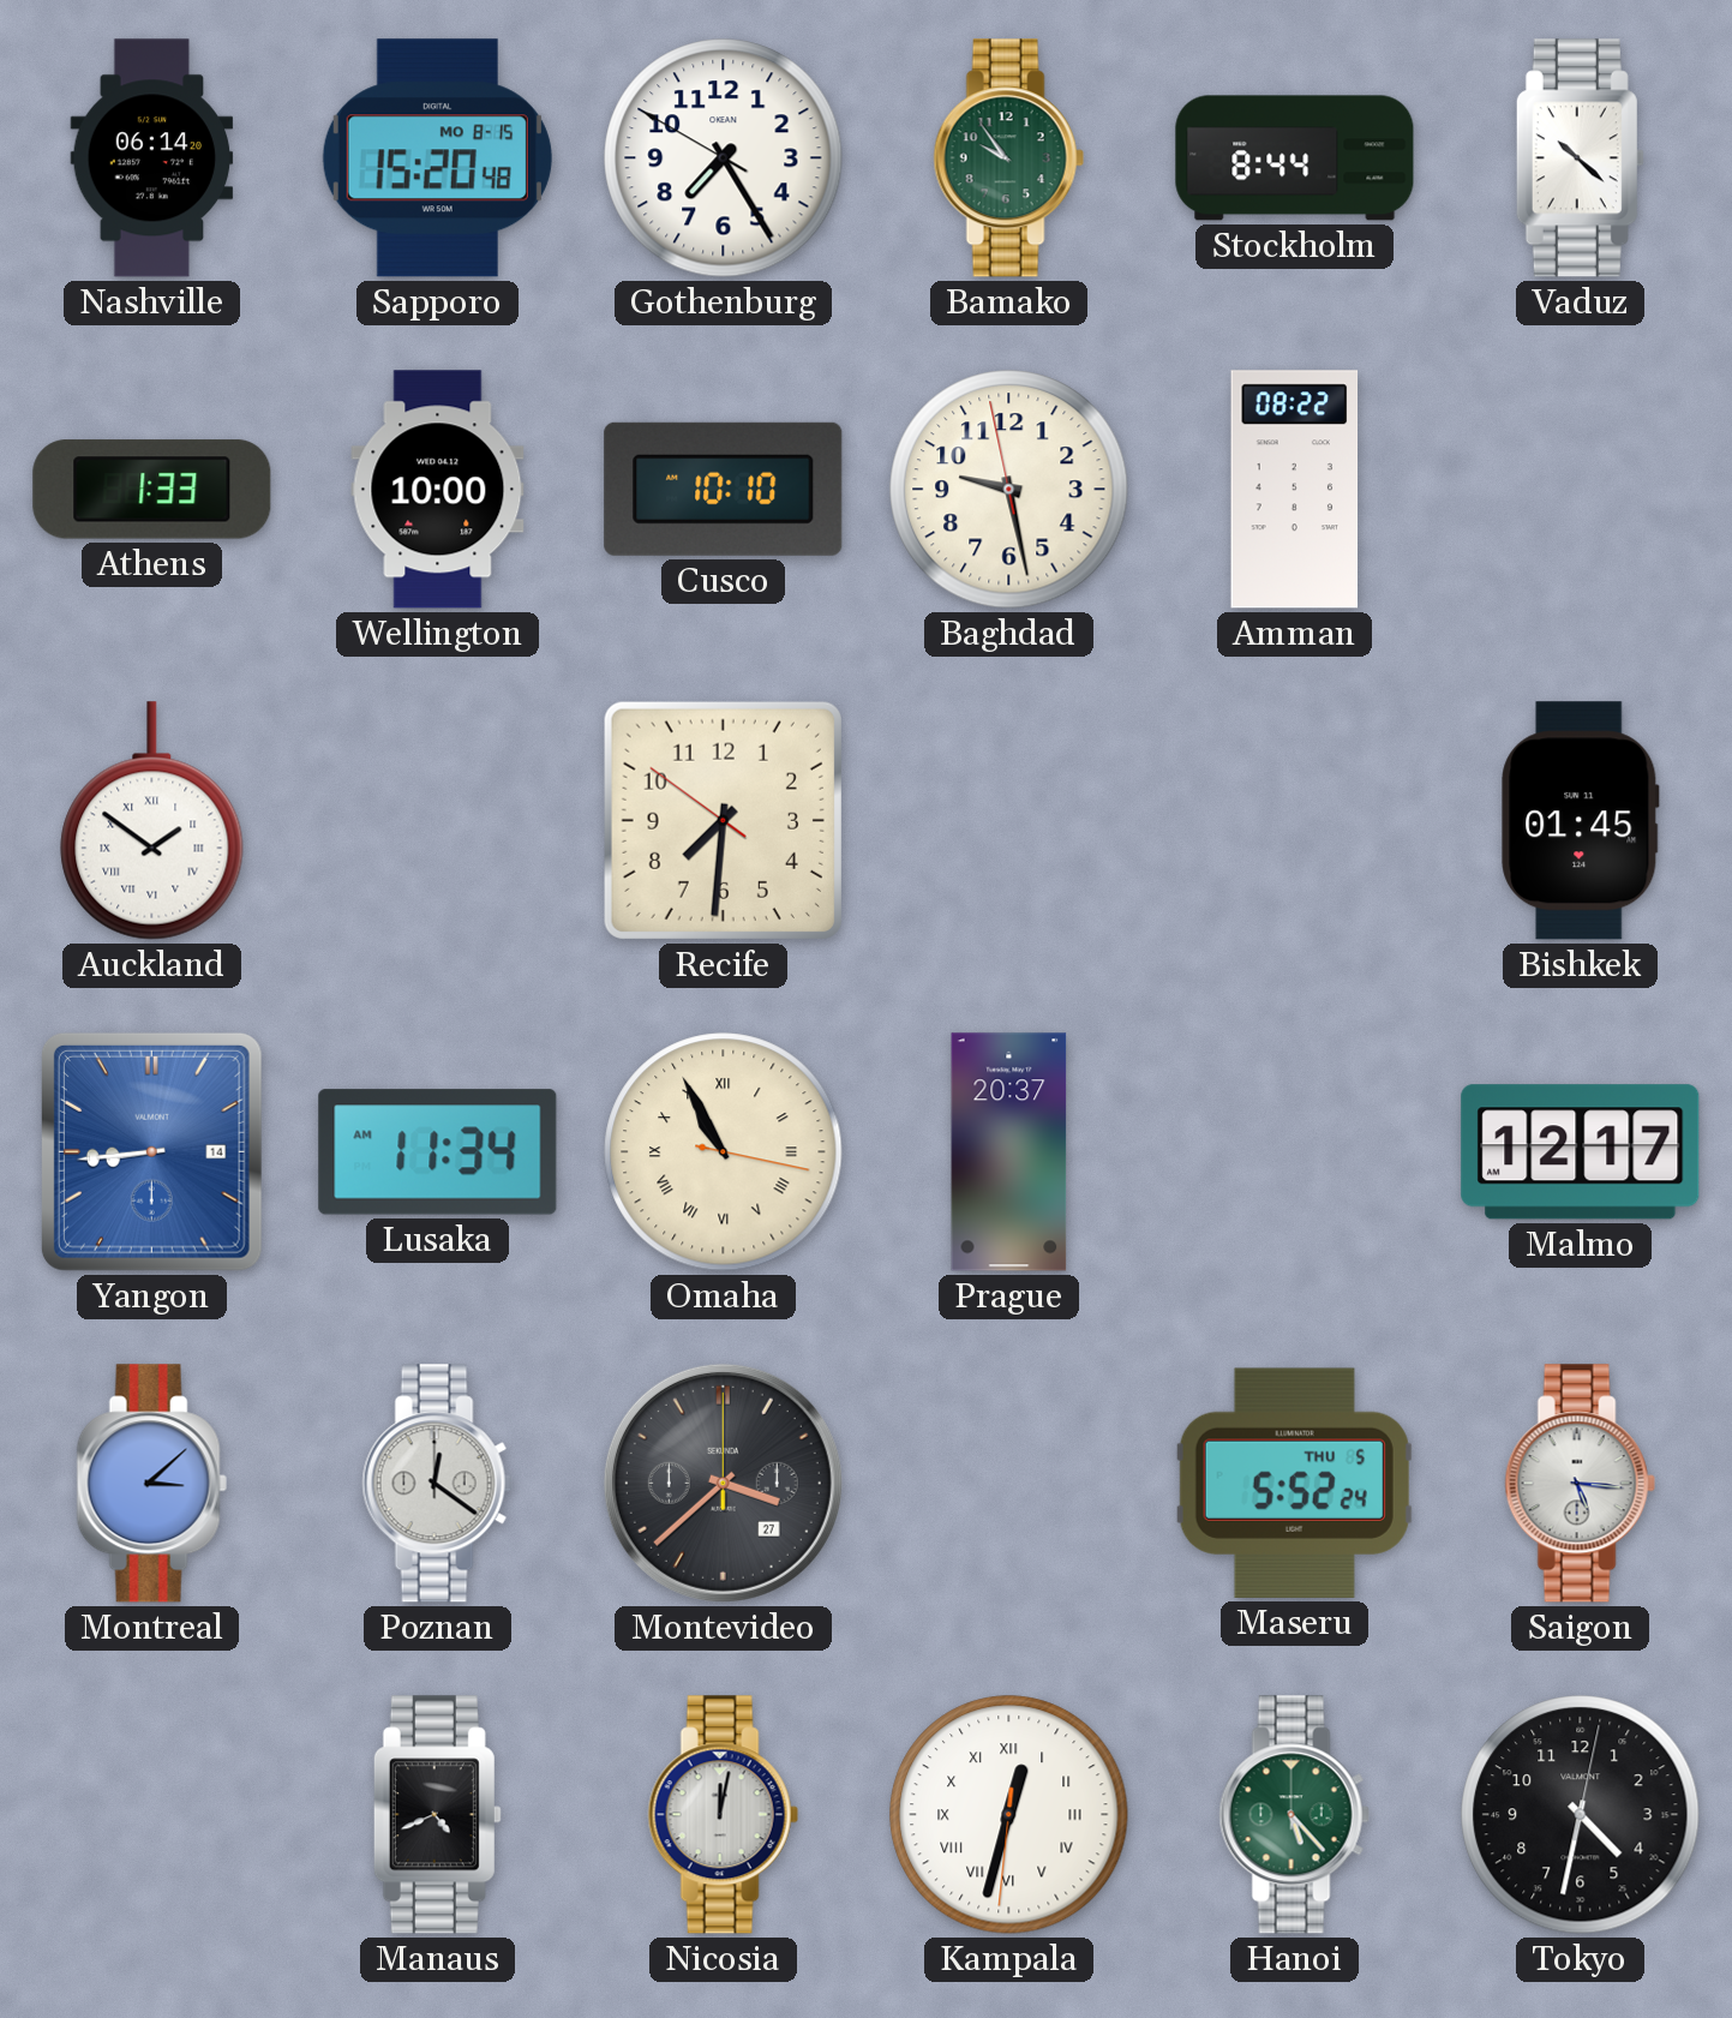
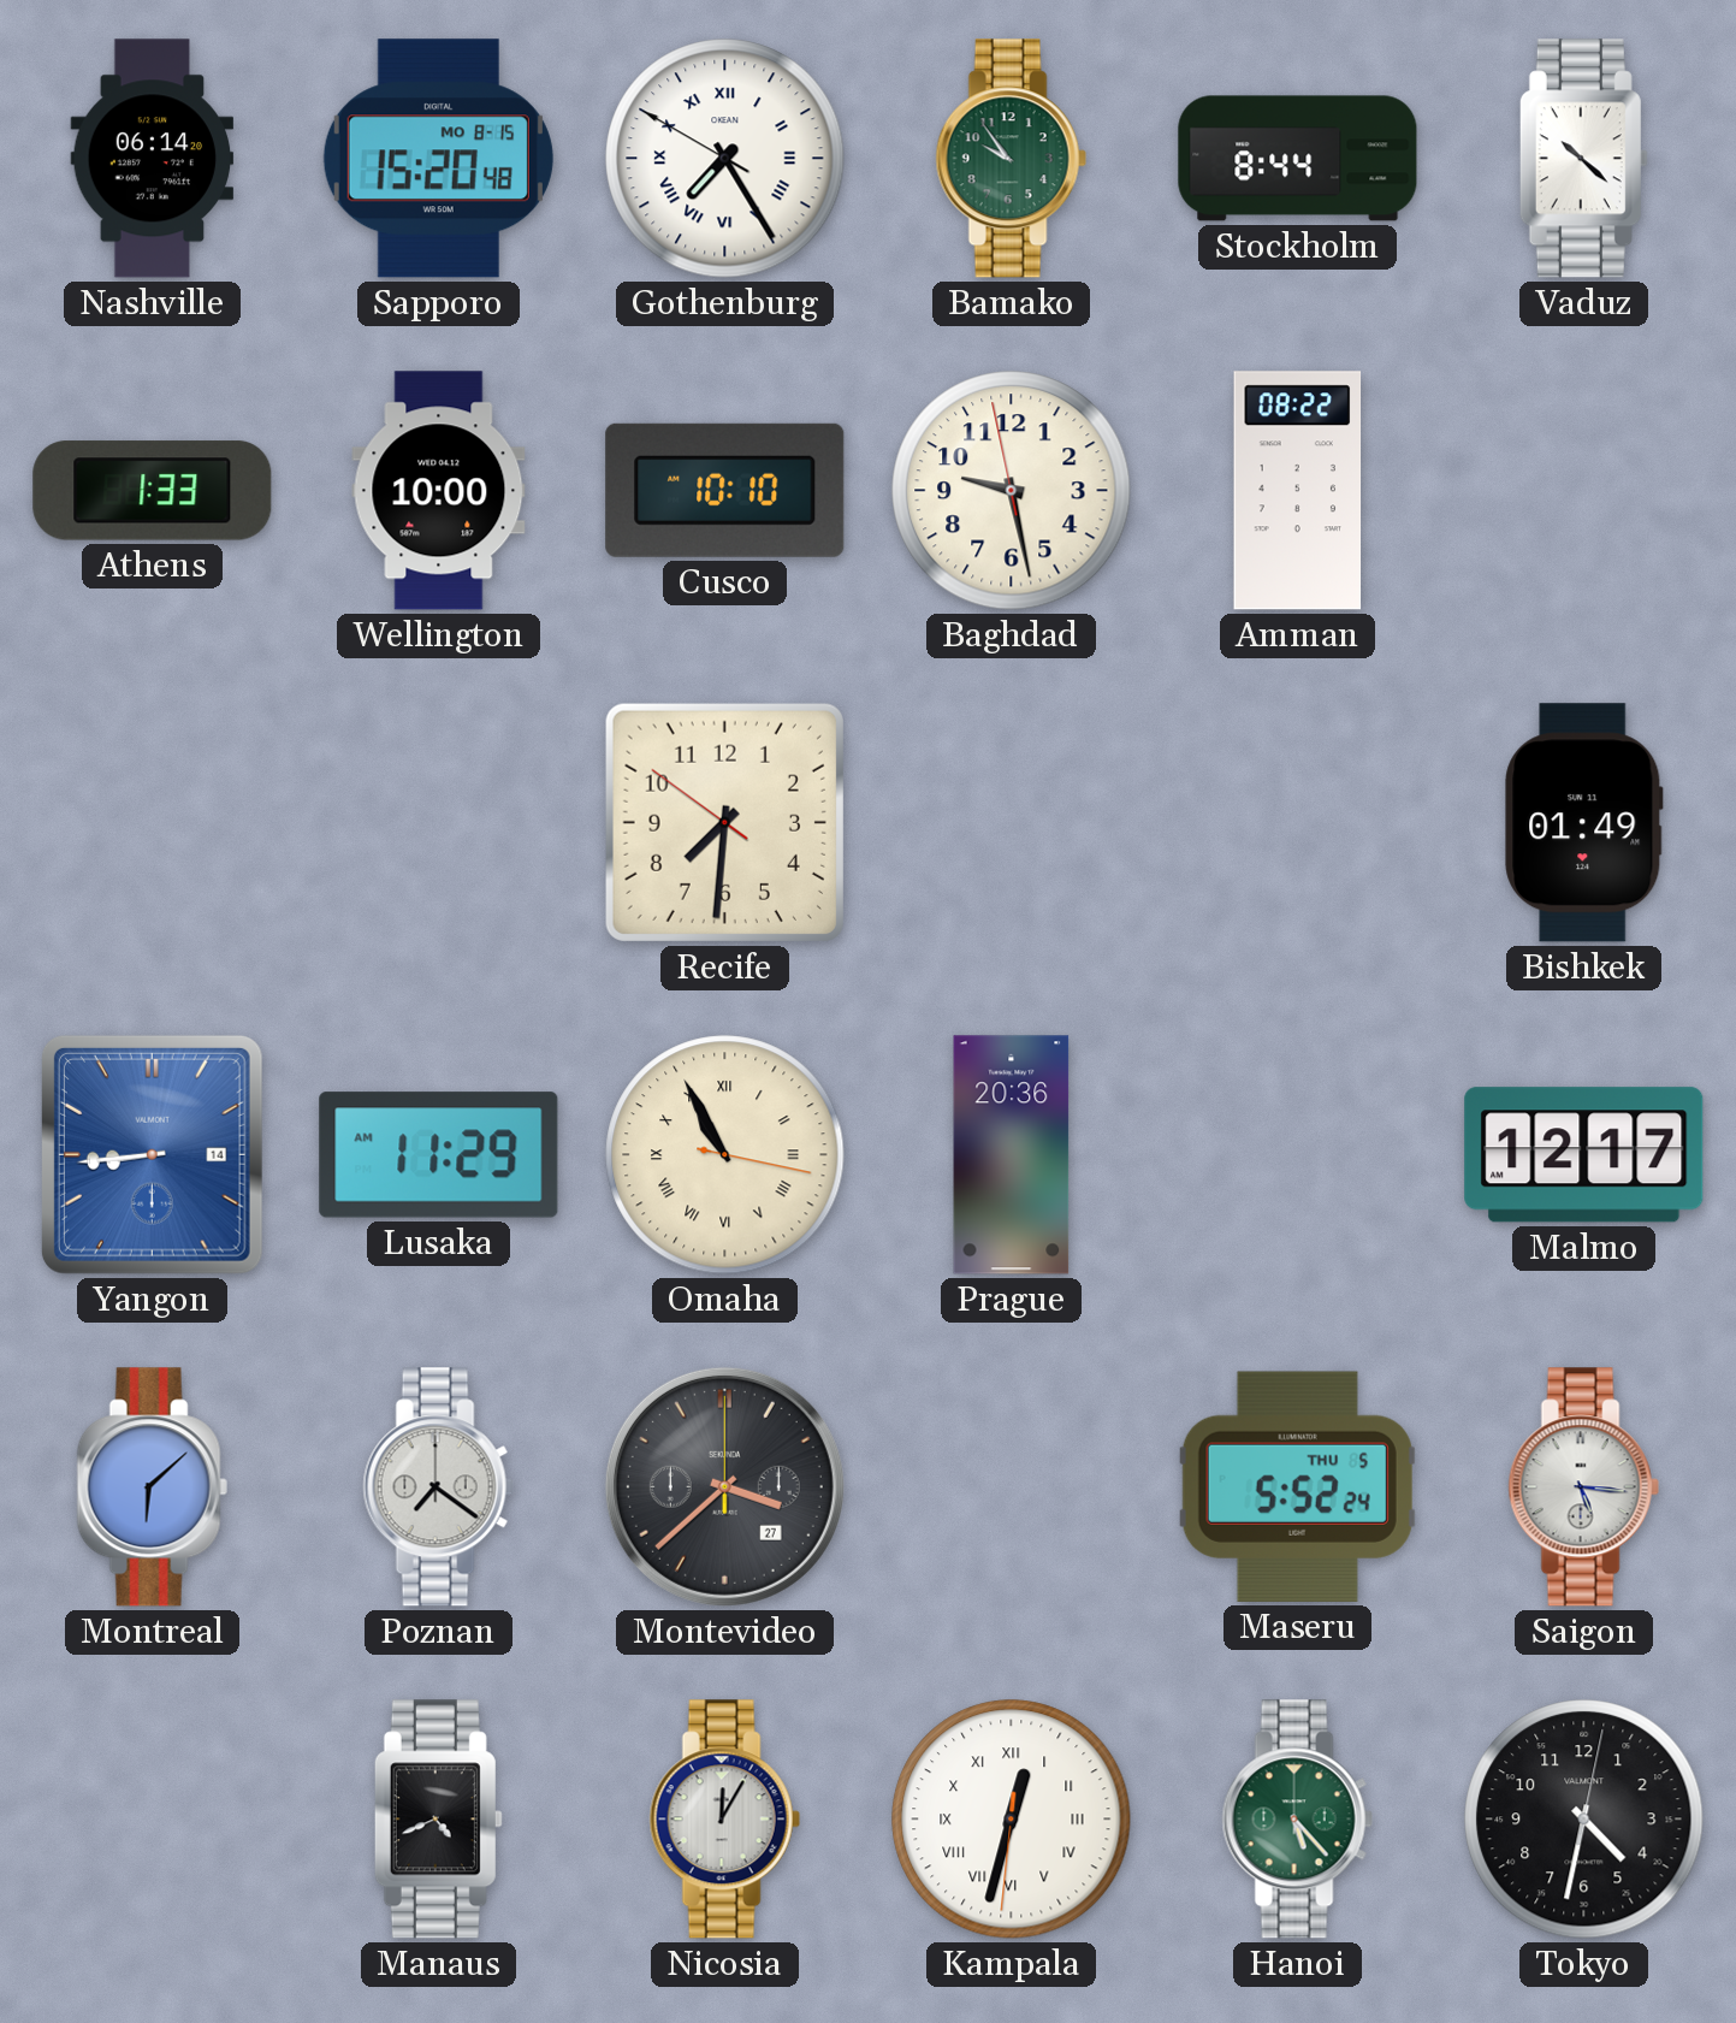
Gothenburg numerals: Arabic -> Roman (725, 159)
Auckland: 1:51 -> none (152, 821)
Bishkek: 01:45 -> 01:49 (1584, 823)
Lusaka: 11:34 -> 11:29 (439, 1155)
Prague: 20:37 -> 20:36 (1012, 1155)
Montreal: 3:08 -> 6:08 (152, 1487)
Poznan: 12:21 -> 7:21 (438, 1487)
Nicosia: 12:02 -> 12:05 (724, 1820)
